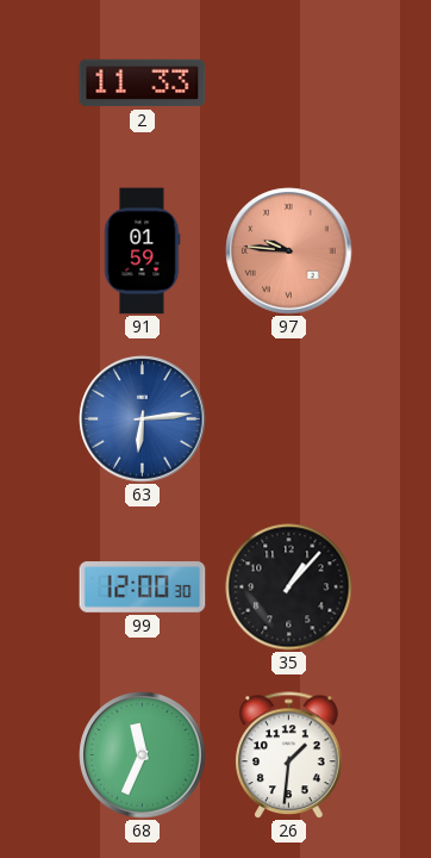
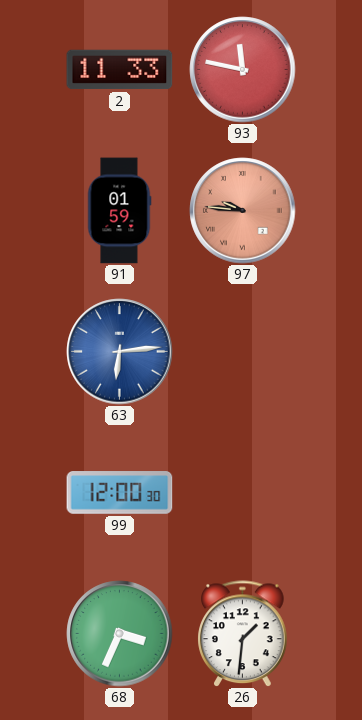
93: none -> 11:47 (243, 70)
35: 1:07 -> none (289, 587)
68: 11:34 -> 3:34 (120, 634)
